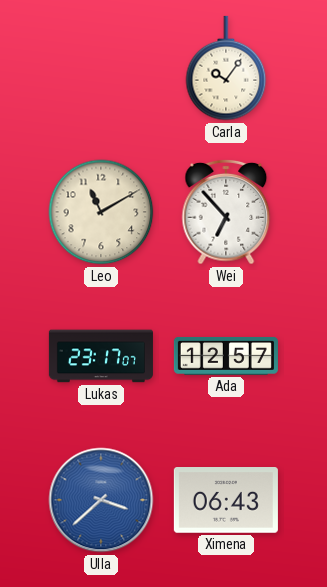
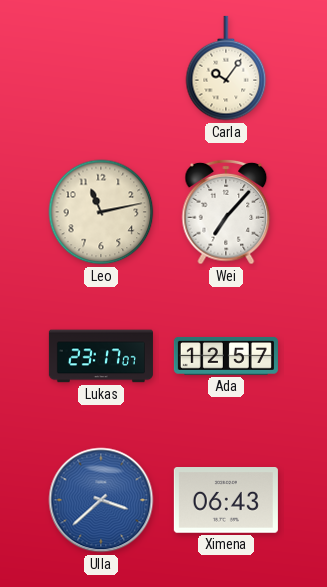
Leo: 11:10 -> 11:13 (101, 212)
Wei: 6:53 -> 7:07 (226, 212)
